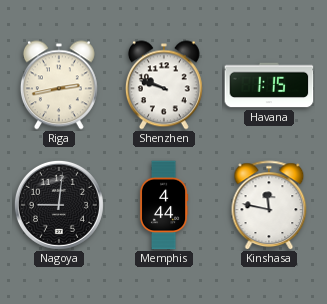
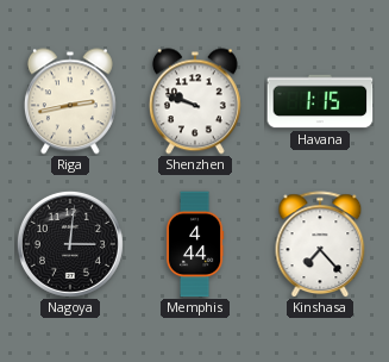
Nagoya: 9:01 -> 3:01 (70, 244)
Kinshasa: 11:47 -> 7:23 (320, 244)
